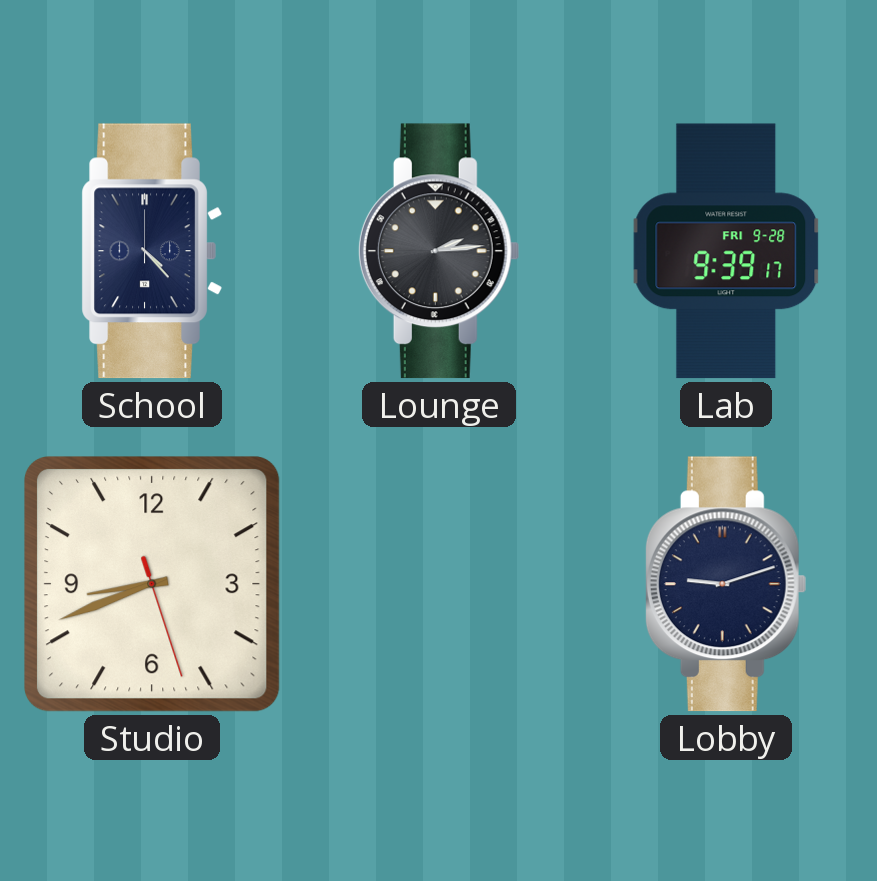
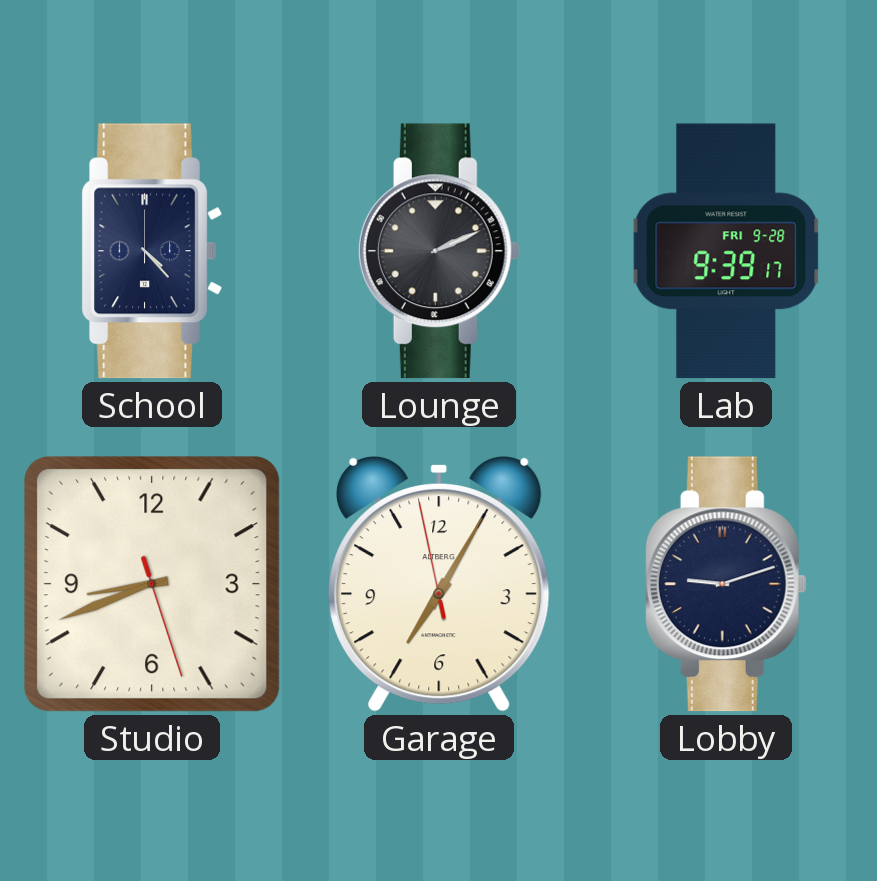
Lounge: 2:14 -> 2:11 (439, 251)
Garage: none -> 7:04 (439, 584)
